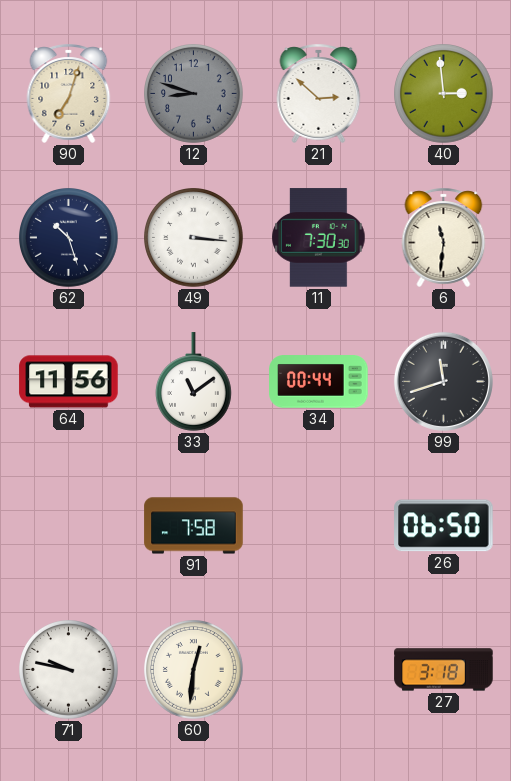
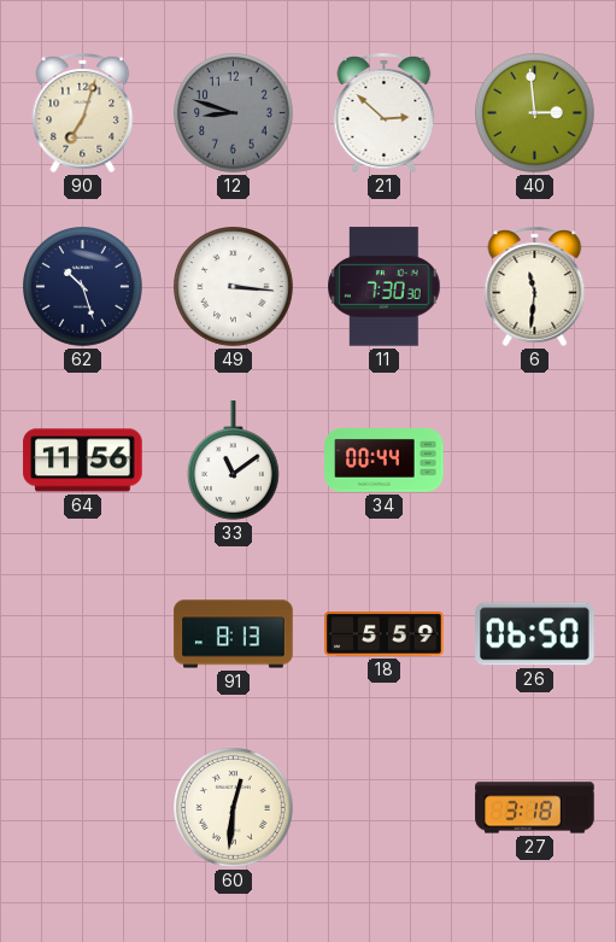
99: 11:42 -> none (443, 381)
91: 7:58 -> 8:13 (234, 634)
18: none -> 5:59 (385, 634)
71: 9:47 -> none (69, 670)
